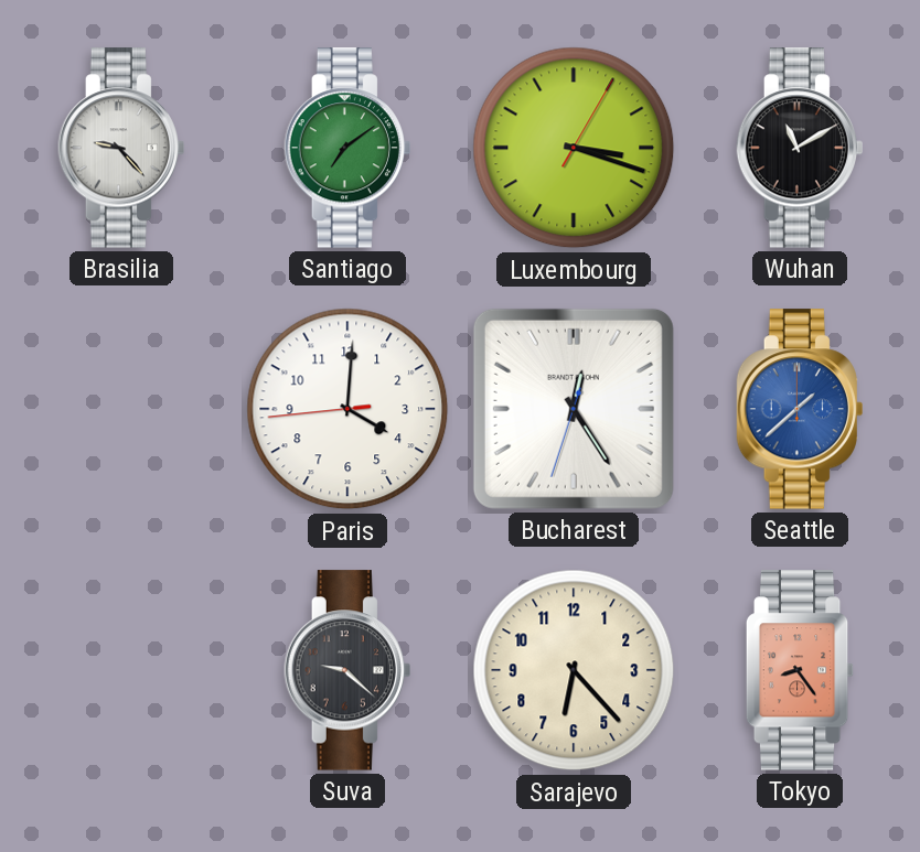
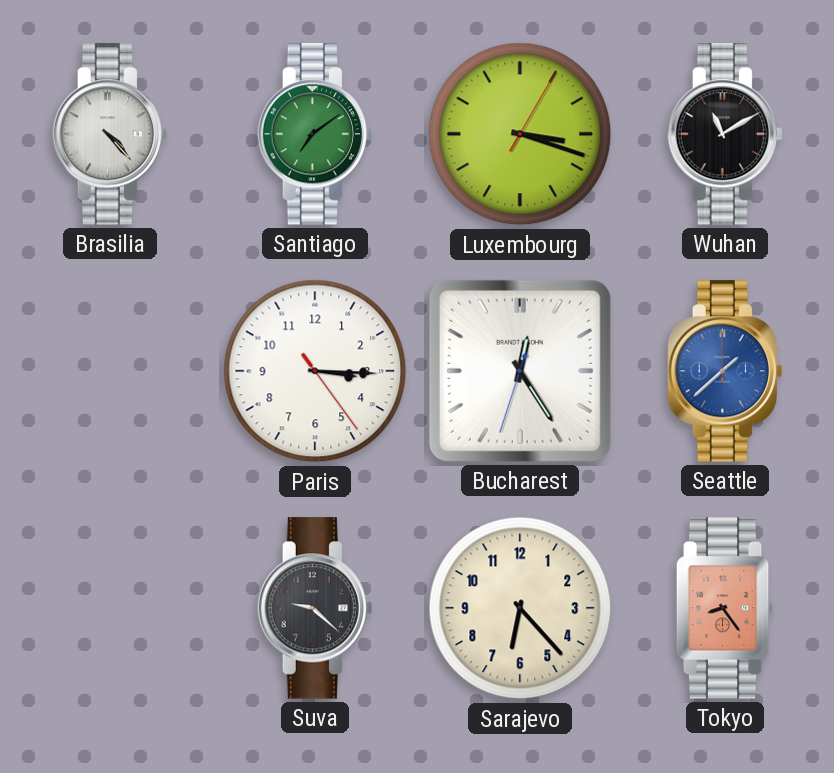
Brasilia: 9:23 -> 4:23 (109, 134)
Paris: 4:00 -> 3:15 (315, 371)
